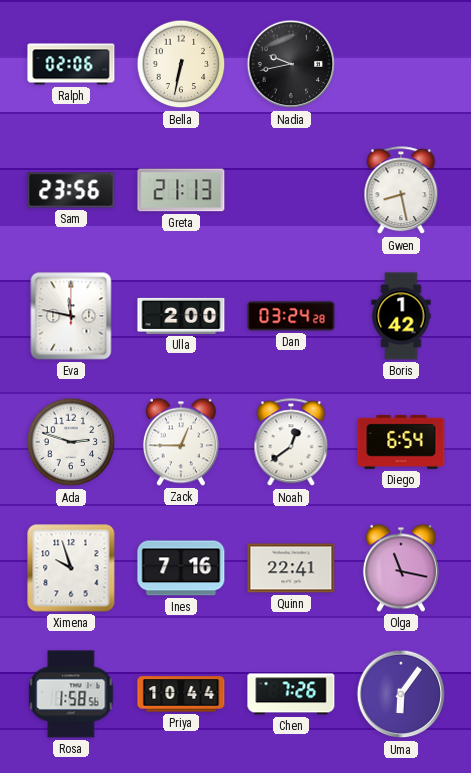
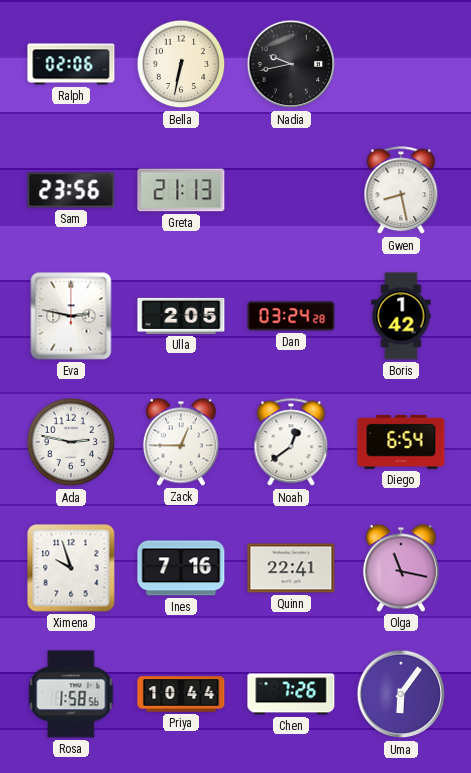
Eva: 11:47 -> 2:47 (71, 316)
Ulla: 2:00 -> 2:05 (181, 316)
Ada: 2:48 -> 2:47 (71, 442)
